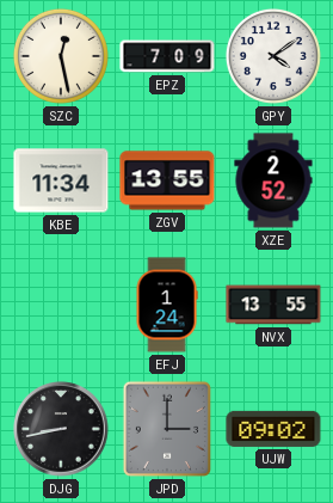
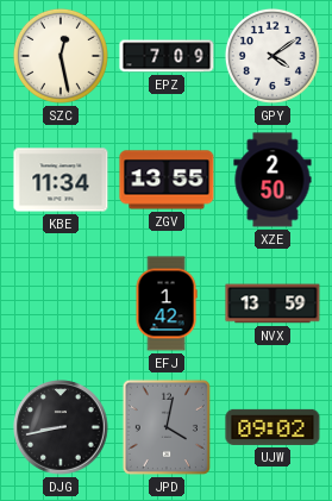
XZE: 2:52 -> 2:50 (273, 180)
EFJ: 1:24 -> 1:42 (167, 303)
NVX: 13:55 -> 13:59 (273, 303)
JPD: 3:00 -> 4:02 (167, 427)
